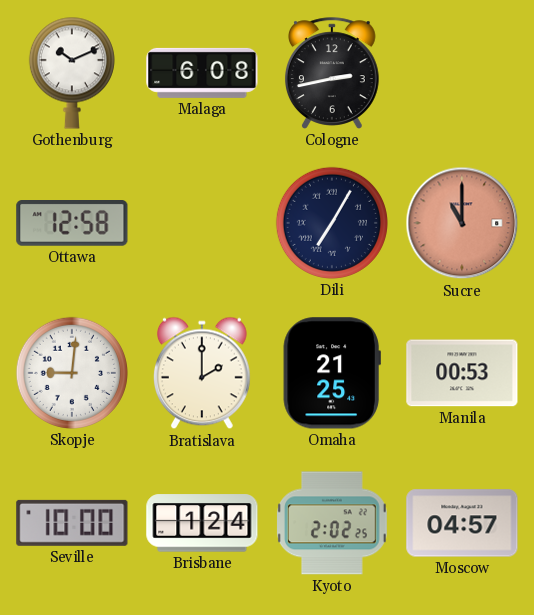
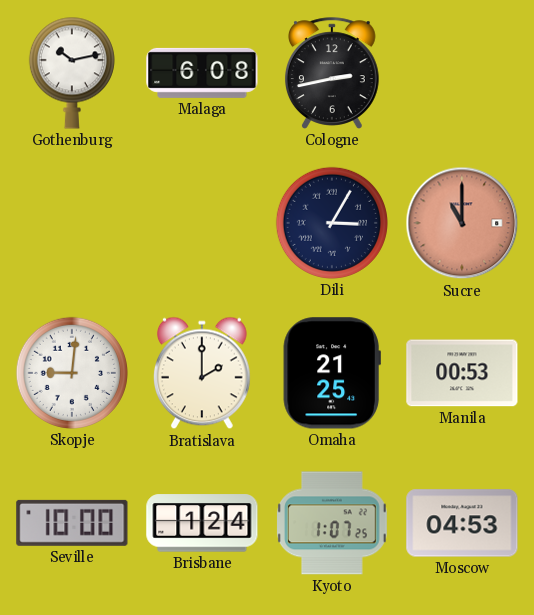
Gothenburg: 10:11 -> 10:13 (72, 73)
Ottawa: 12:58 -> none (72, 224)
Dili: 7:05 -> 3:05 (332, 223)
Kyoto: 2:02 -> 1:07 (332, 523)
Moscow: 04:57 -> 04:53 (462, 523)
